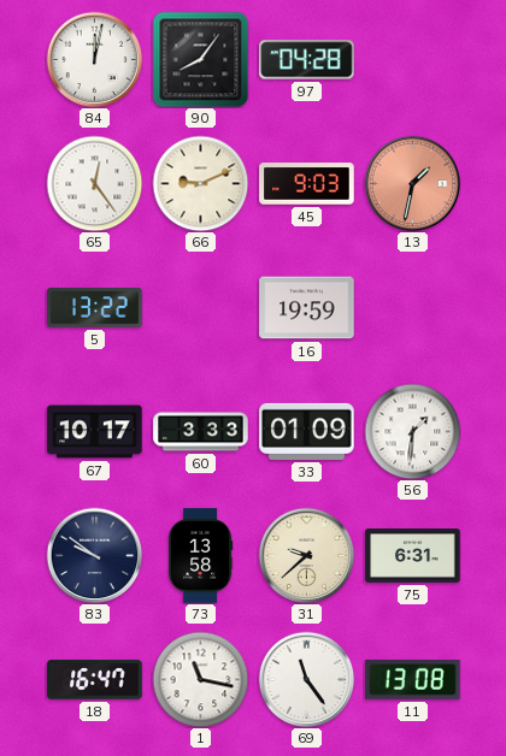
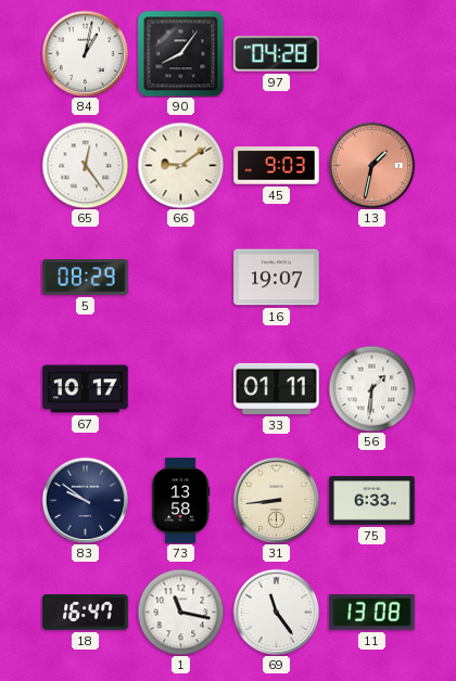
84: 12:02 -> 1:02 (85, 53)
66: 9:11 -> 9:09 (180, 165)
5: 13:22 -> 08:29 (86, 278)
16: 19:59 -> 19:07 (277, 278)
60: 3:33 -> none (201, 432)
33: 01:09 -> 01:11 (277, 388)
31: 9:38 -> 8:44 (276, 500)
75: 6:31 -> 6:33 (372, 501)
